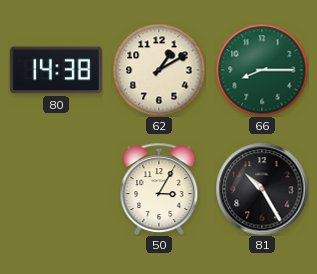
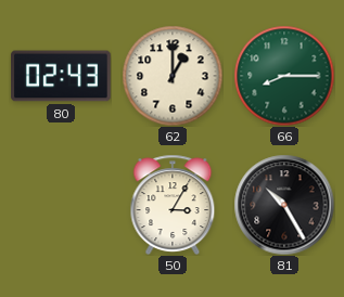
80: 14:38 -> 02:43 (61, 76)
62: 1:10 -> 1:00 (173, 76)
